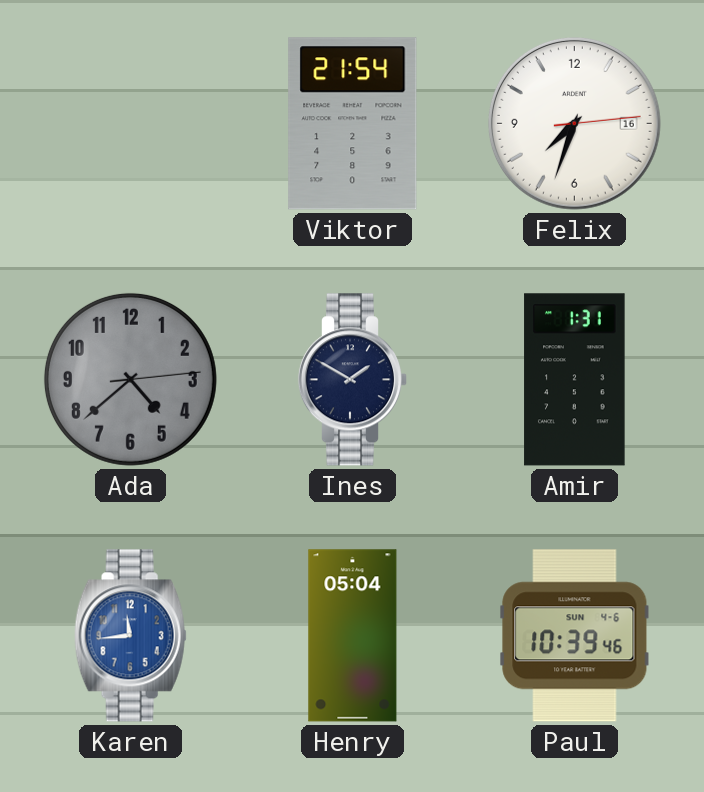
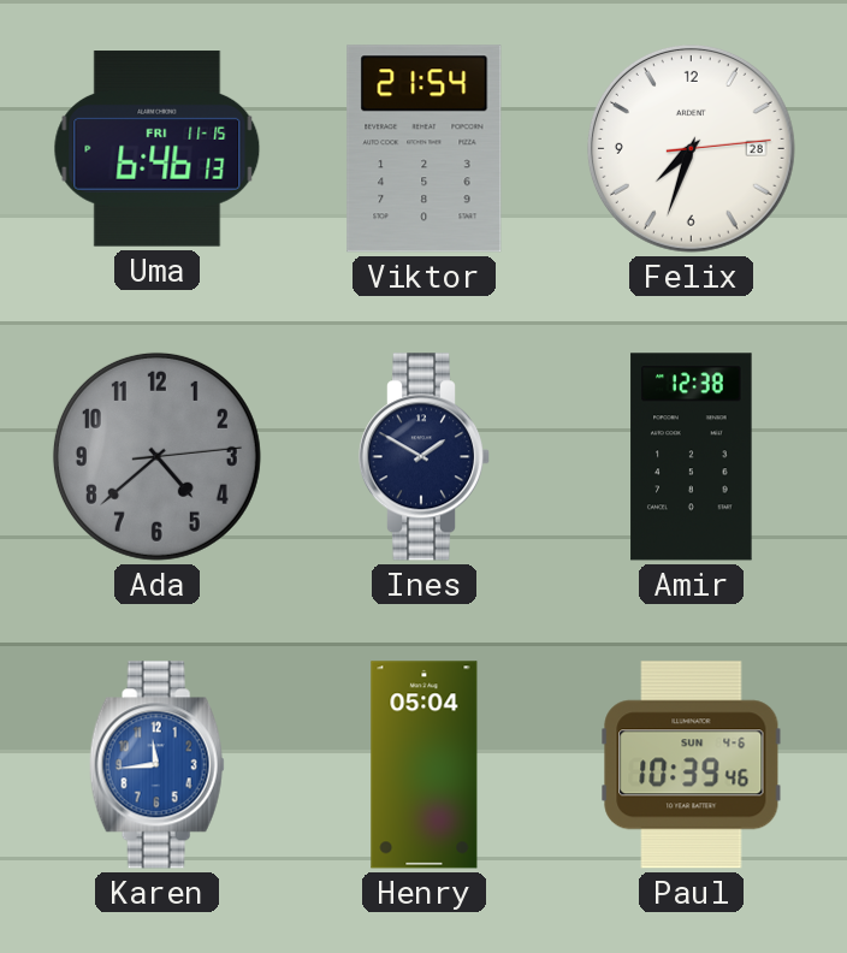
Uma: none -> 6:46 (158, 149)
Felix date: 16 -> 28 (691, 148)
Amir: 1:31 -> 12:38 (692, 457)
